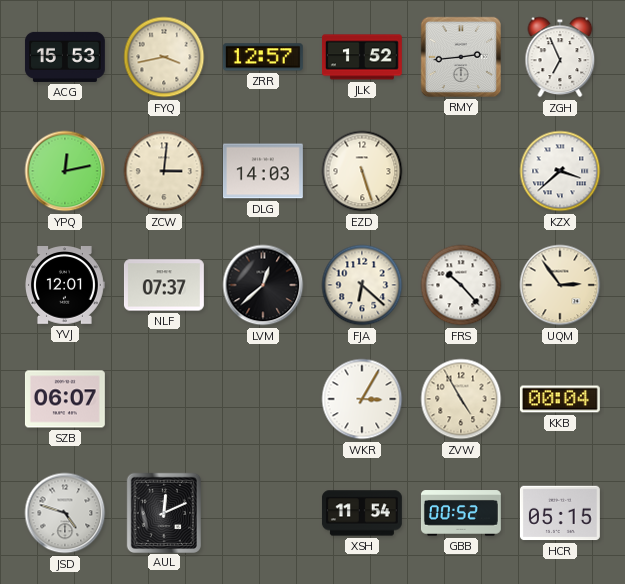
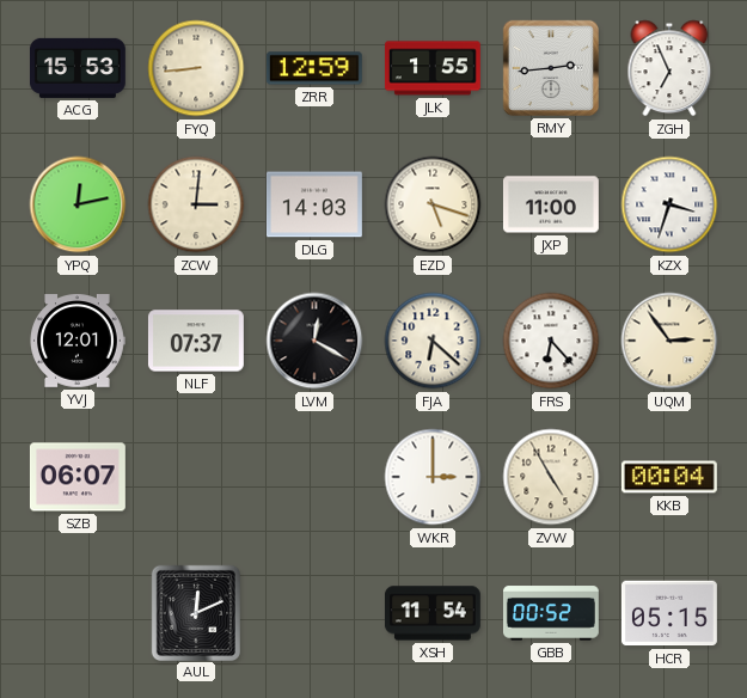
FYQ: 3:43 -> 8:44 (196, 68)
ZRR: 12:57 -> 12:59 (314, 68)
JLK: 1:52 -> 1:55 (433, 68)
EZD: 5:27 -> 5:18 (433, 204)
JXP: none -> 11:00 (551, 204)
KZX: 3:38 -> 3:33 (669, 204)
LVM: 12:38 -> 12:20 (314, 341)
FRS: 10:23 -> 6:23 (551, 341)
WKR: 3:05 -> 3:00 (433, 477)
JSD: 4:48 -> none (65, 513)
